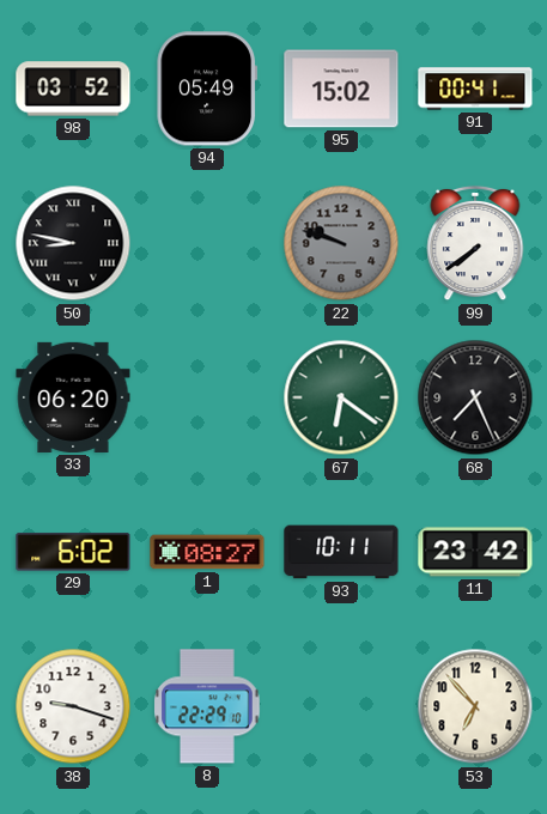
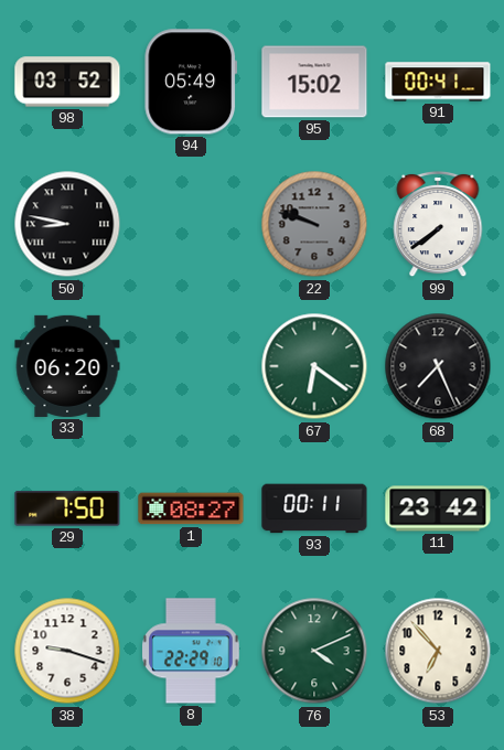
29: 6:02 -> 7:50 (67, 508)
93: 10:11 -> 00:11 (314, 508)
76: none -> 4:11 (314, 651)
